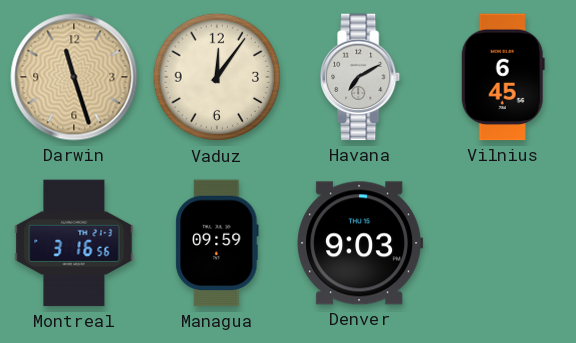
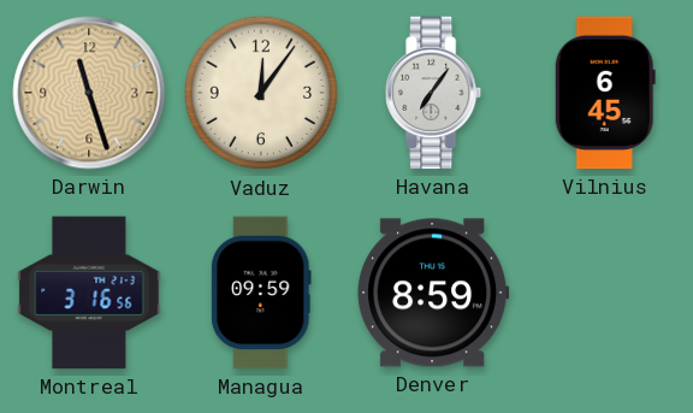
Havana: 7:10 -> 7:06 (434, 93)
Denver: 9:03 -> 8:59 (433, 293)
